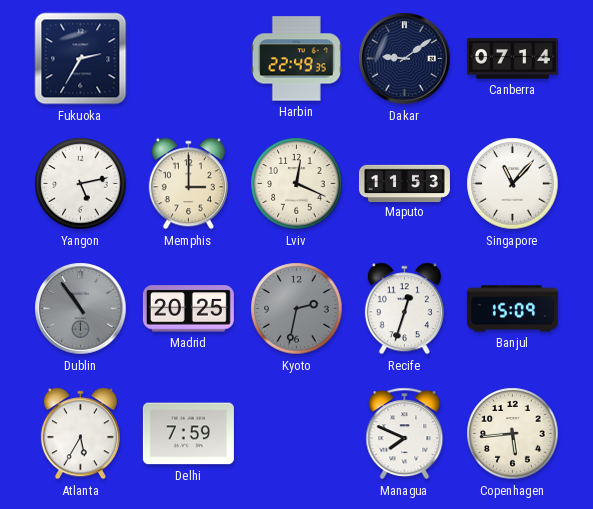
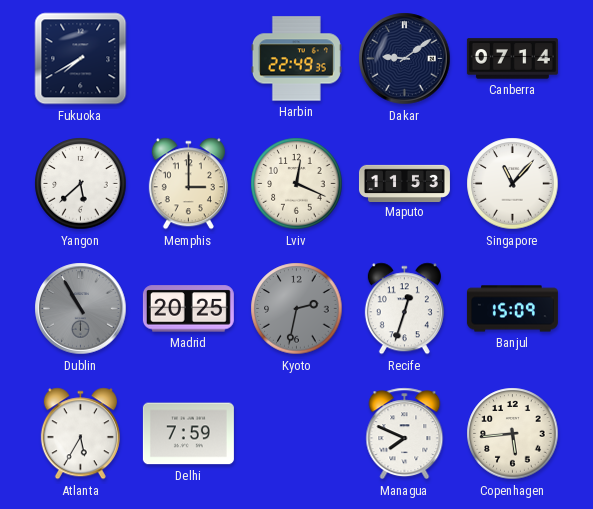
Fukuoka: 2:35 -> 7:40 (81, 59)
Yangon: 5:13 -> 5:38 (81, 184)
Dublin: 10:54 -> 10:55 (81, 309)
